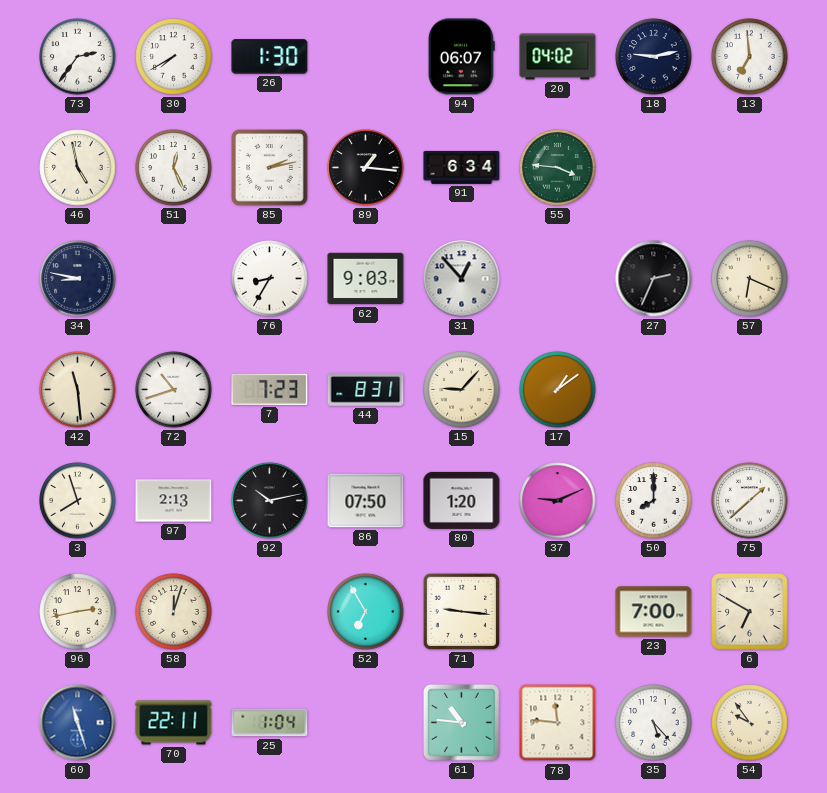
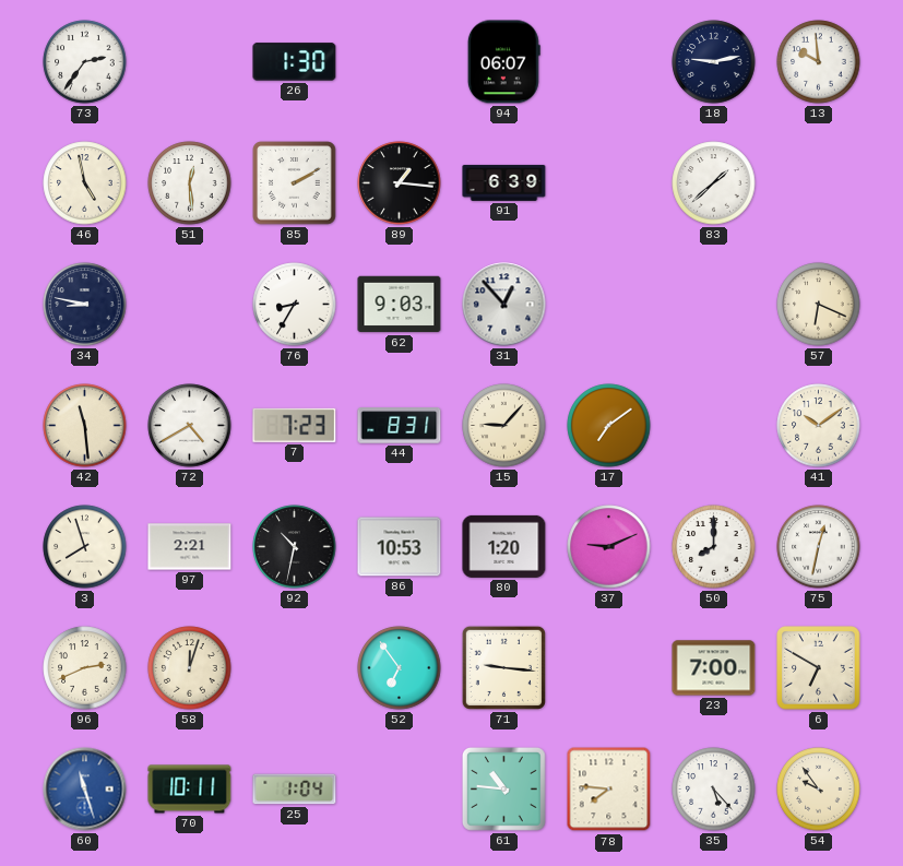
30: 7:40 -> none (174, 57)
20: 04:02 -> none (558, 57)
13: 6:59 -> 9:59 (819, 62)
51: 12:26 -> 12:29 (190, 183)
85: 2:13 -> 2:10 (295, 183)
91: 6:34 -> 6:39 (504, 182)
55: 3:46 -> none (558, 168)
83: none -> 1:38 (714, 183)
27: 2:34 -> none (654, 279)
72: 10:42 -> 4:40 (190, 426)
17: 1:09 -> 7:09 (609, 426)
41: none -> 10:09 (819, 426)
97: 2:13 -> 2:21 (190, 547)
92: 10:13 -> 10:32 (295, 547)
86: 07:50 -> 10:53 (400, 547)
75: 1:38 -> 12:32 (819, 547)
96: 2:43 -> 2:41 (85, 668)
52: 6:55 -> 6:54 (400, 668)
70: 22:11 -> 10:11 (190, 790)
78: 11:46 -> 7:46 (609, 790)
